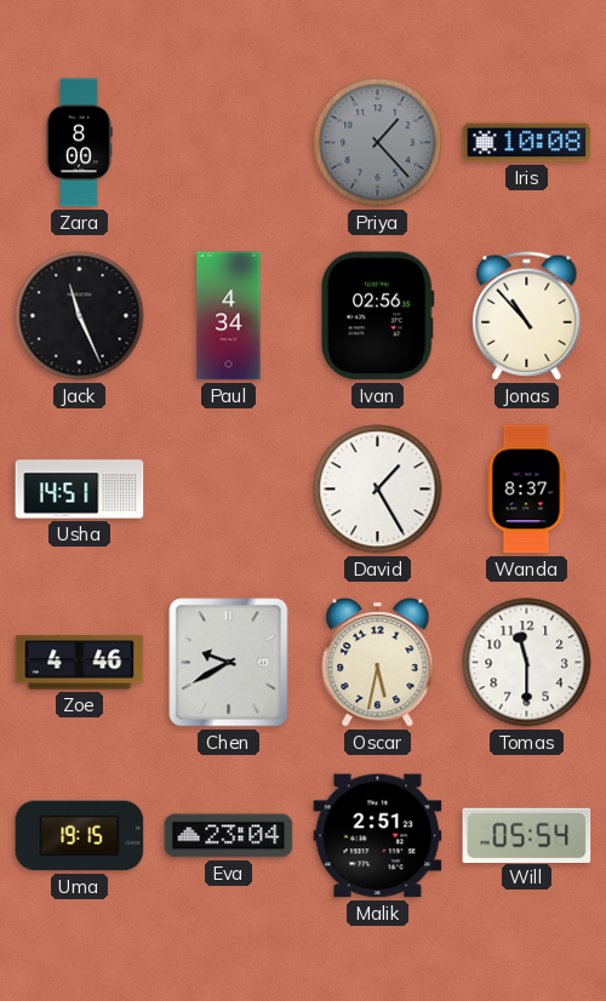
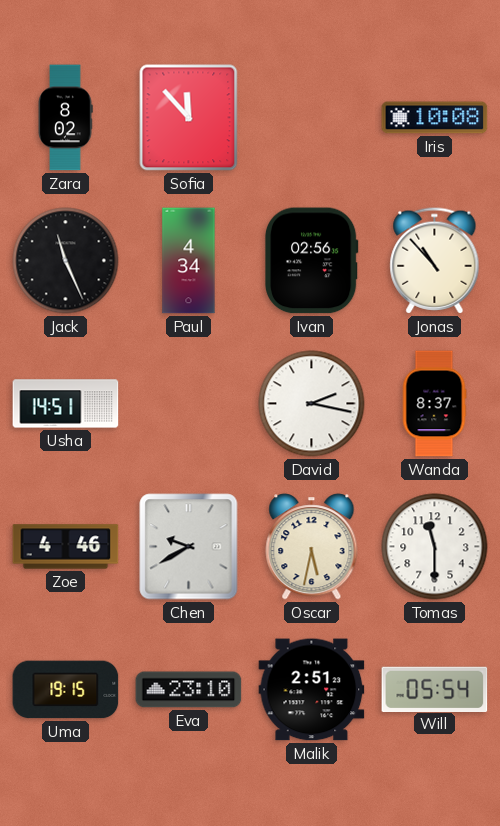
Zara: 8:00 -> 8:02 (65, 118)
Sofia: none -> 11:53 (189, 118)
Priya: 1:23 -> none (378, 143)
David: 1:25 -> 2:17 (312, 404)
Eva: 23:04 -> 23:10 (189, 690)
